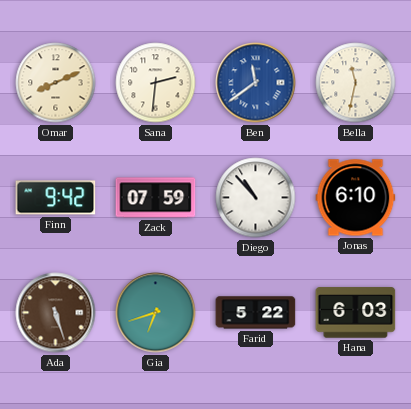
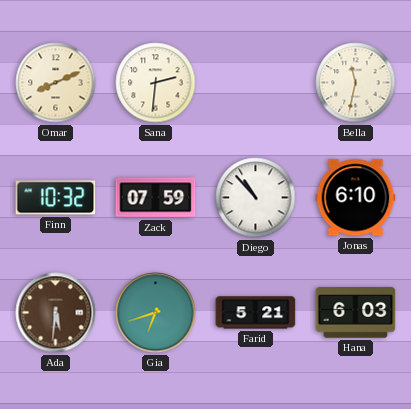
Ben: 11:39 -> none (256, 83)
Finn: 9:42 -> 10:32 (56, 198)
Ada: 5:27 -> 5:31 (56, 313)
Farid: 5:22 -> 5:21 (256, 313)
